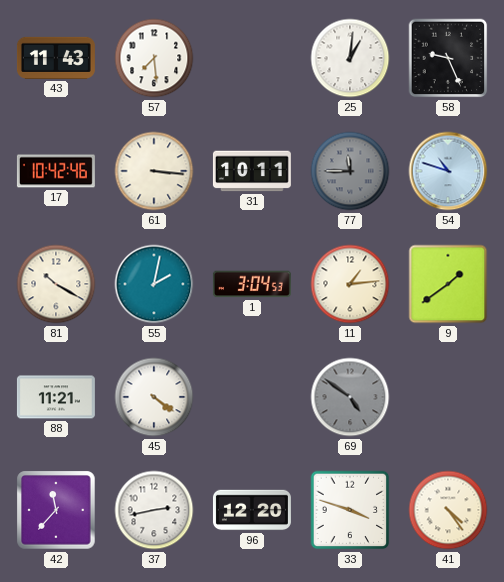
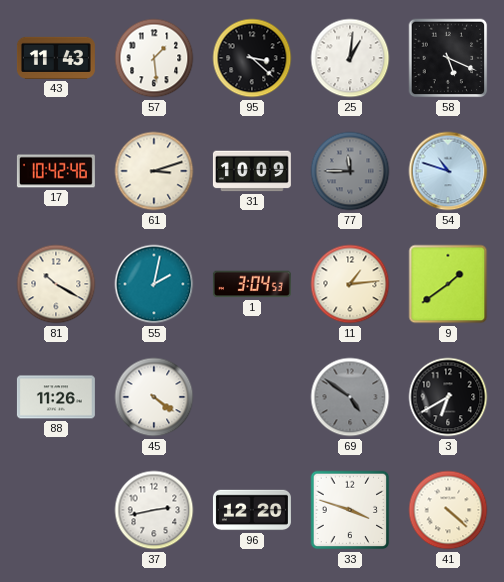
57: 7:29 -> 1:29 (154, 58)
95: none -> 3:22 (252, 58)
58: 9:26 -> 5:19 (448, 58)
61: 3:16 -> 3:12 (154, 171)
31: 10:11 -> 10:09 (252, 171)
88: 11:21 -> 11:26 (56, 397)
3: none -> 6:40 (448, 397)
42: 11:37 -> none (56, 510)
41: 4:24 -> 4:22 (448, 510)
